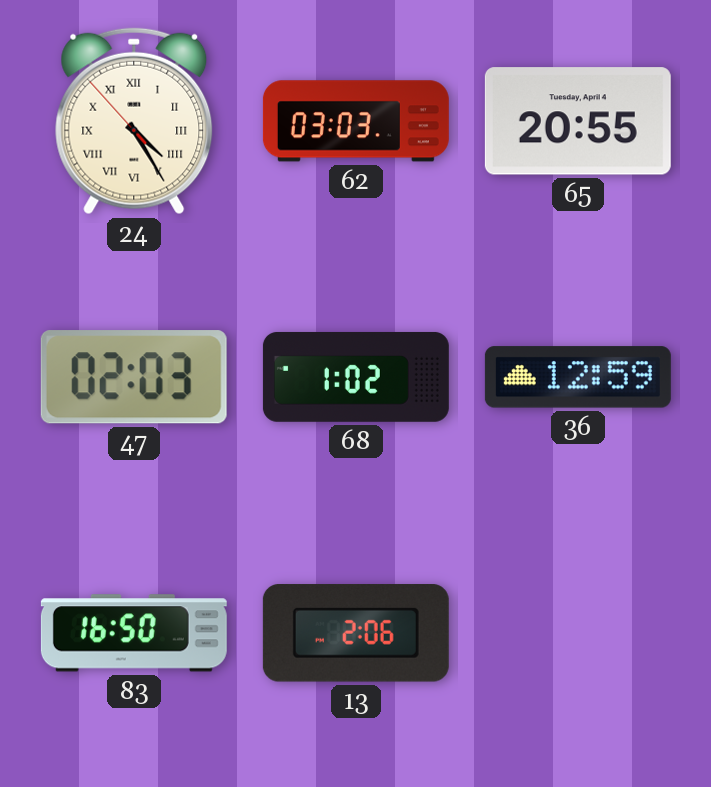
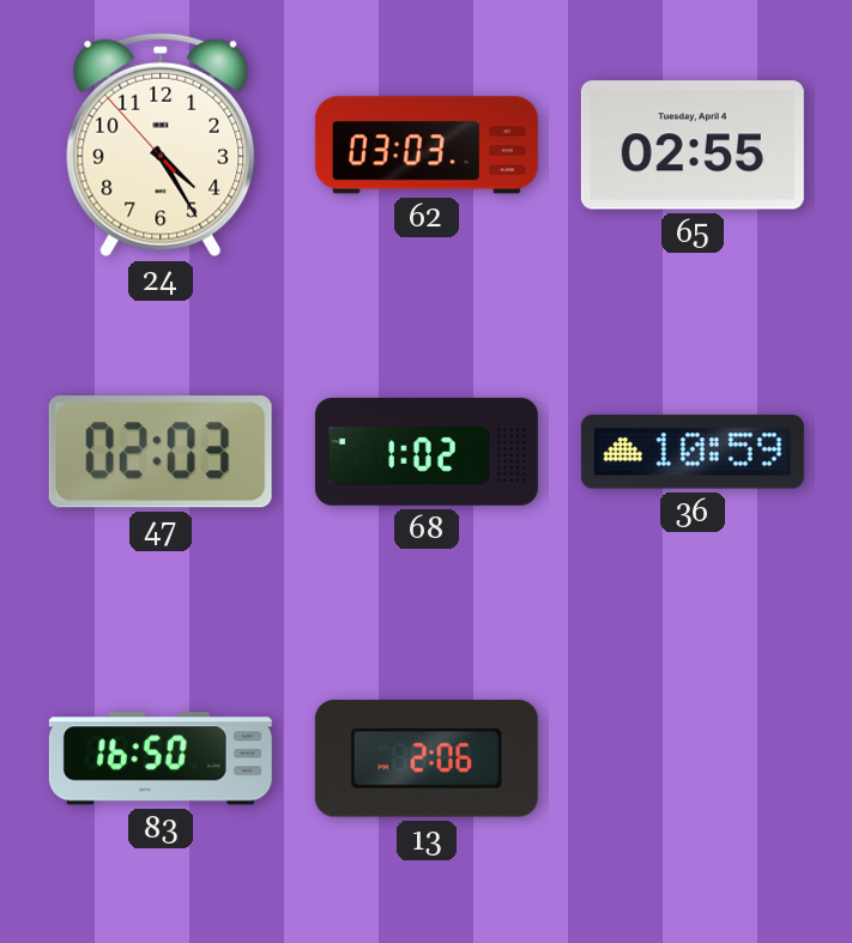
24 numerals: Roman -> Arabic (161, 145)
65: 20:55 -> 02:55 (693, 145)
36: 12:59 -> 10:59 (693, 452)
